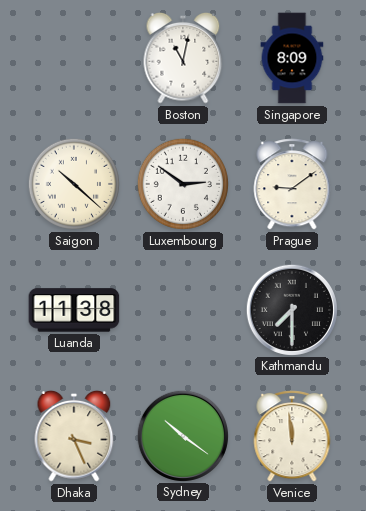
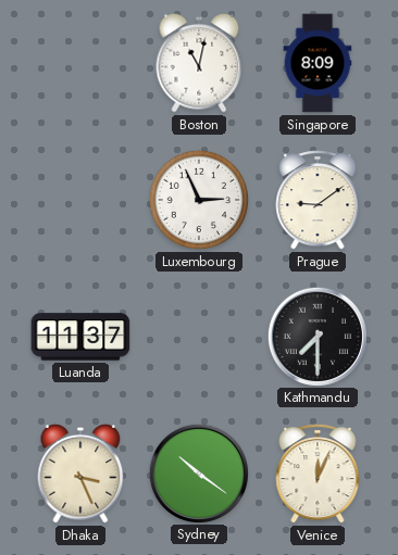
Saigon: 10:22 -> none (74, 184)
Luxembourg: 2:51 -> 2:56 (199, 200)
Luanda: 11:38 -> 11:37 (80, 337)
Venice: 11:59 -> 12:04 (318, 474)
